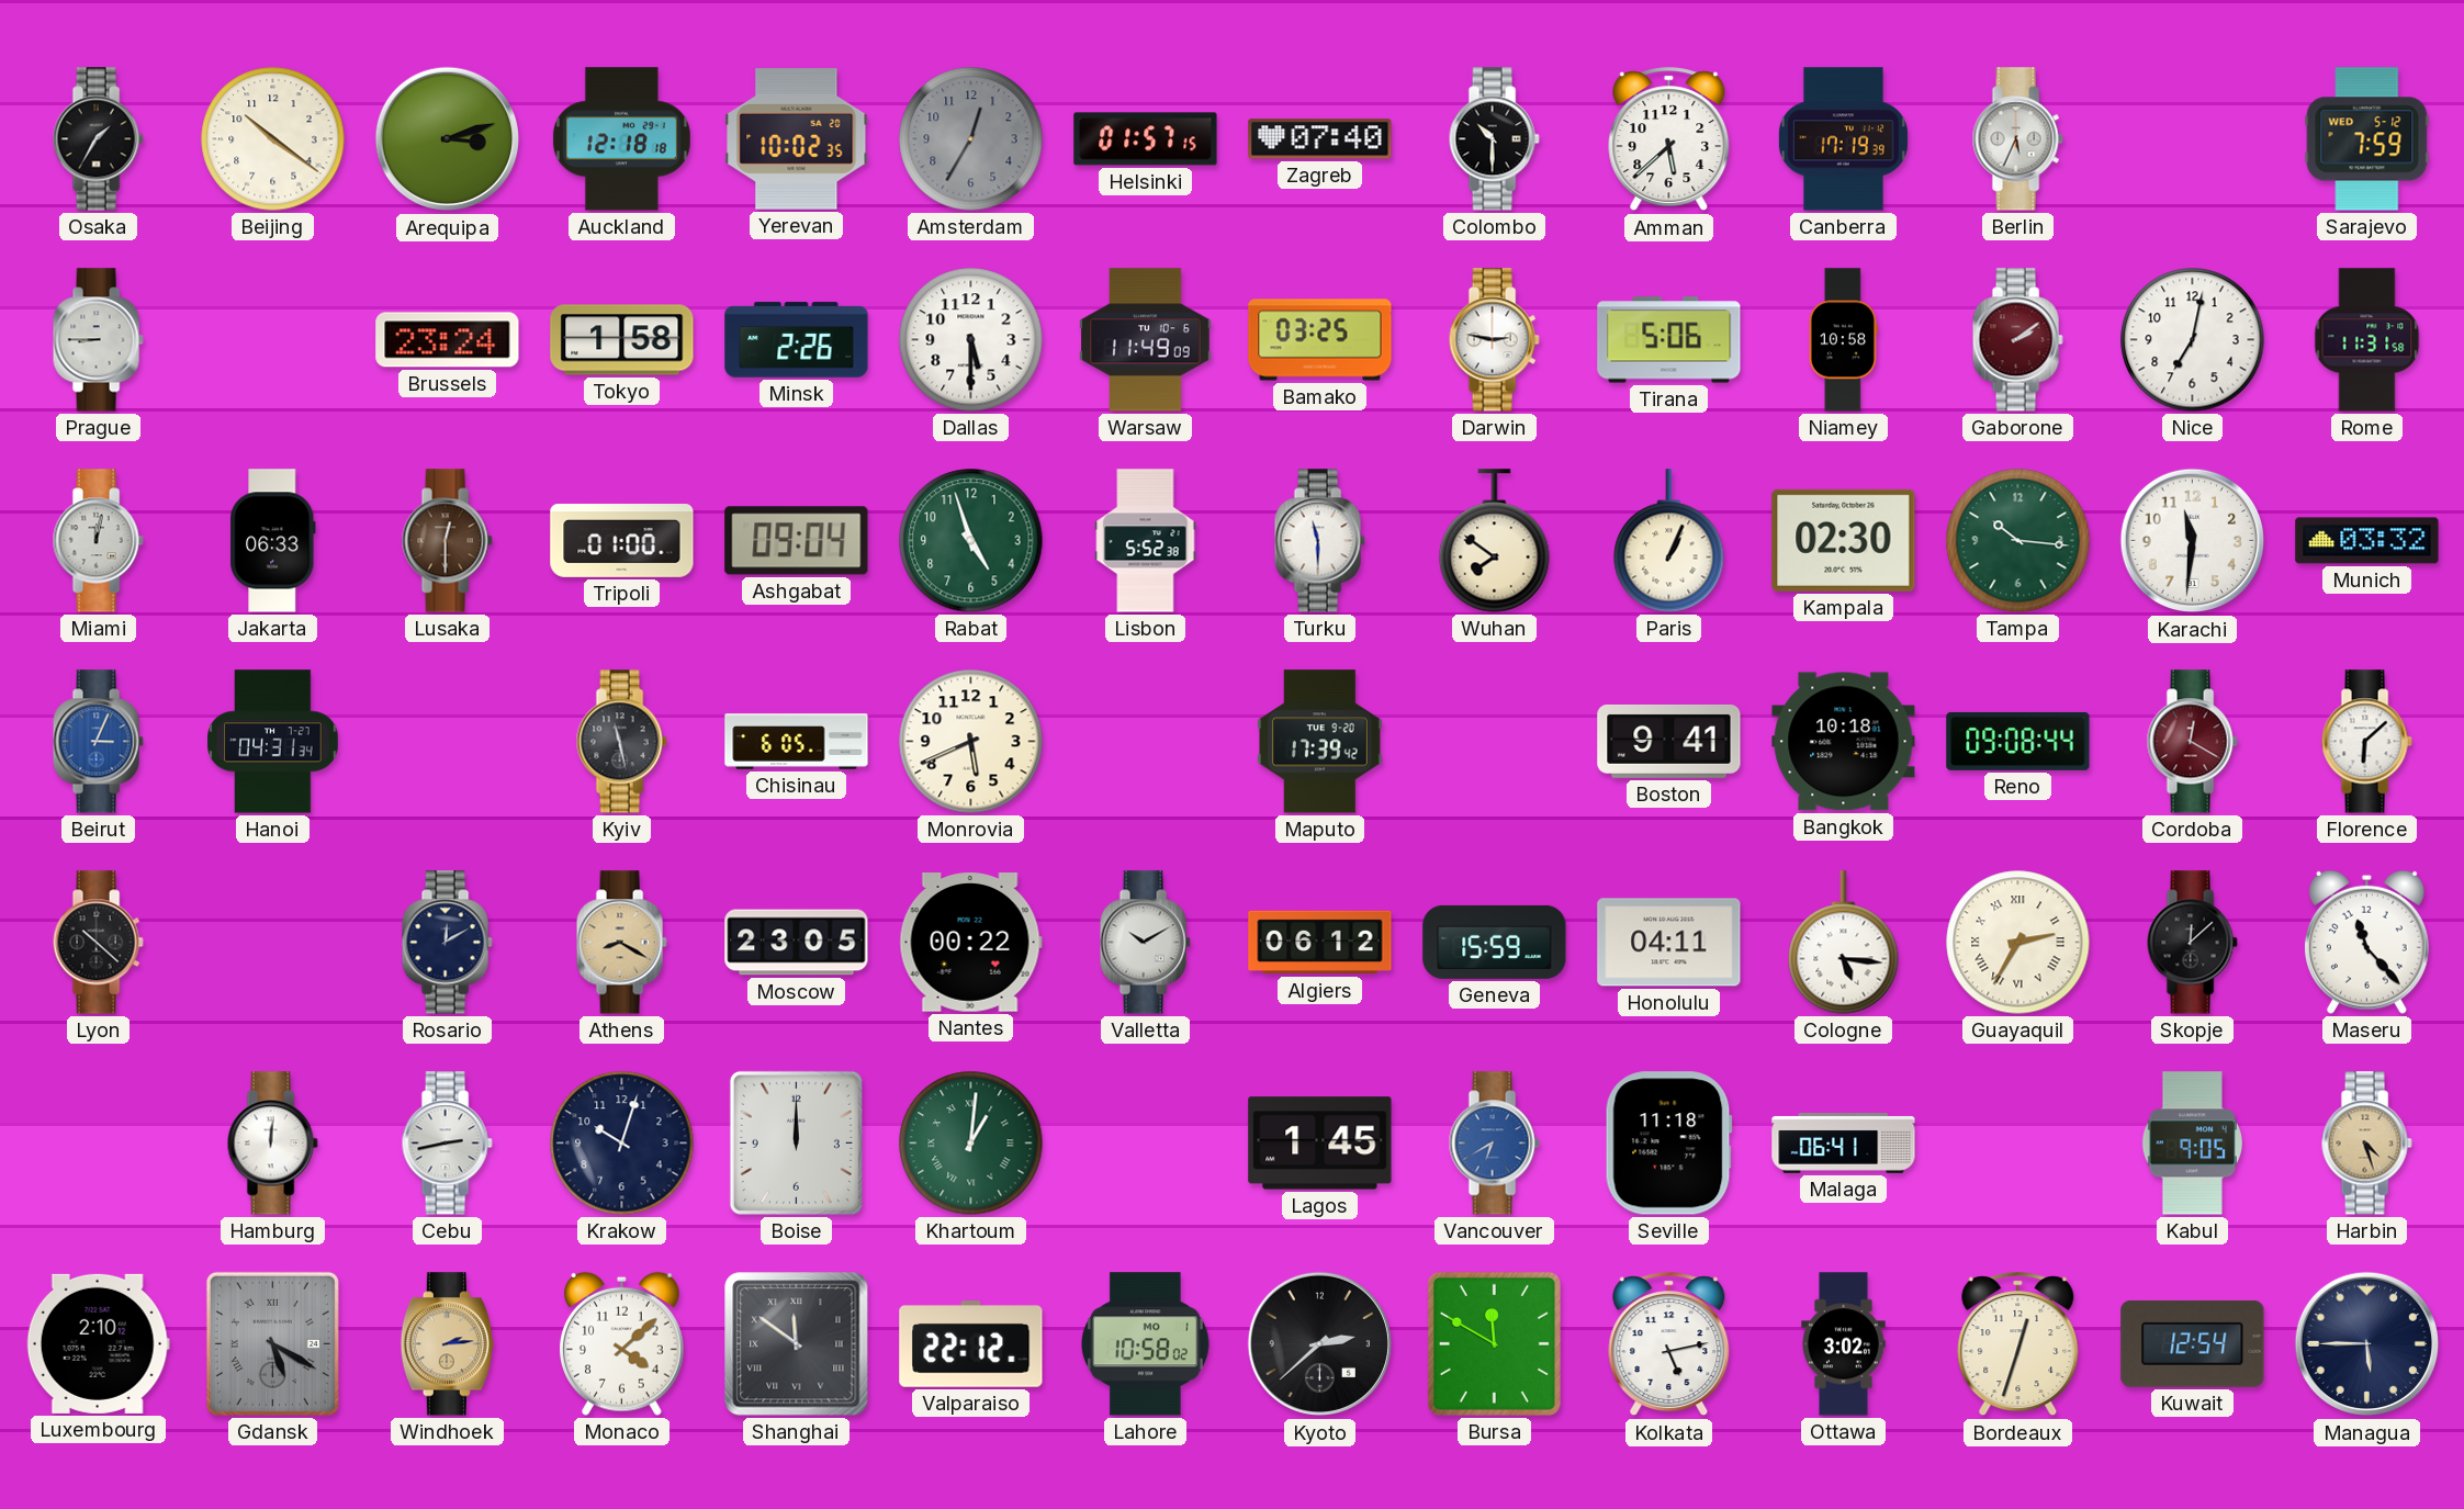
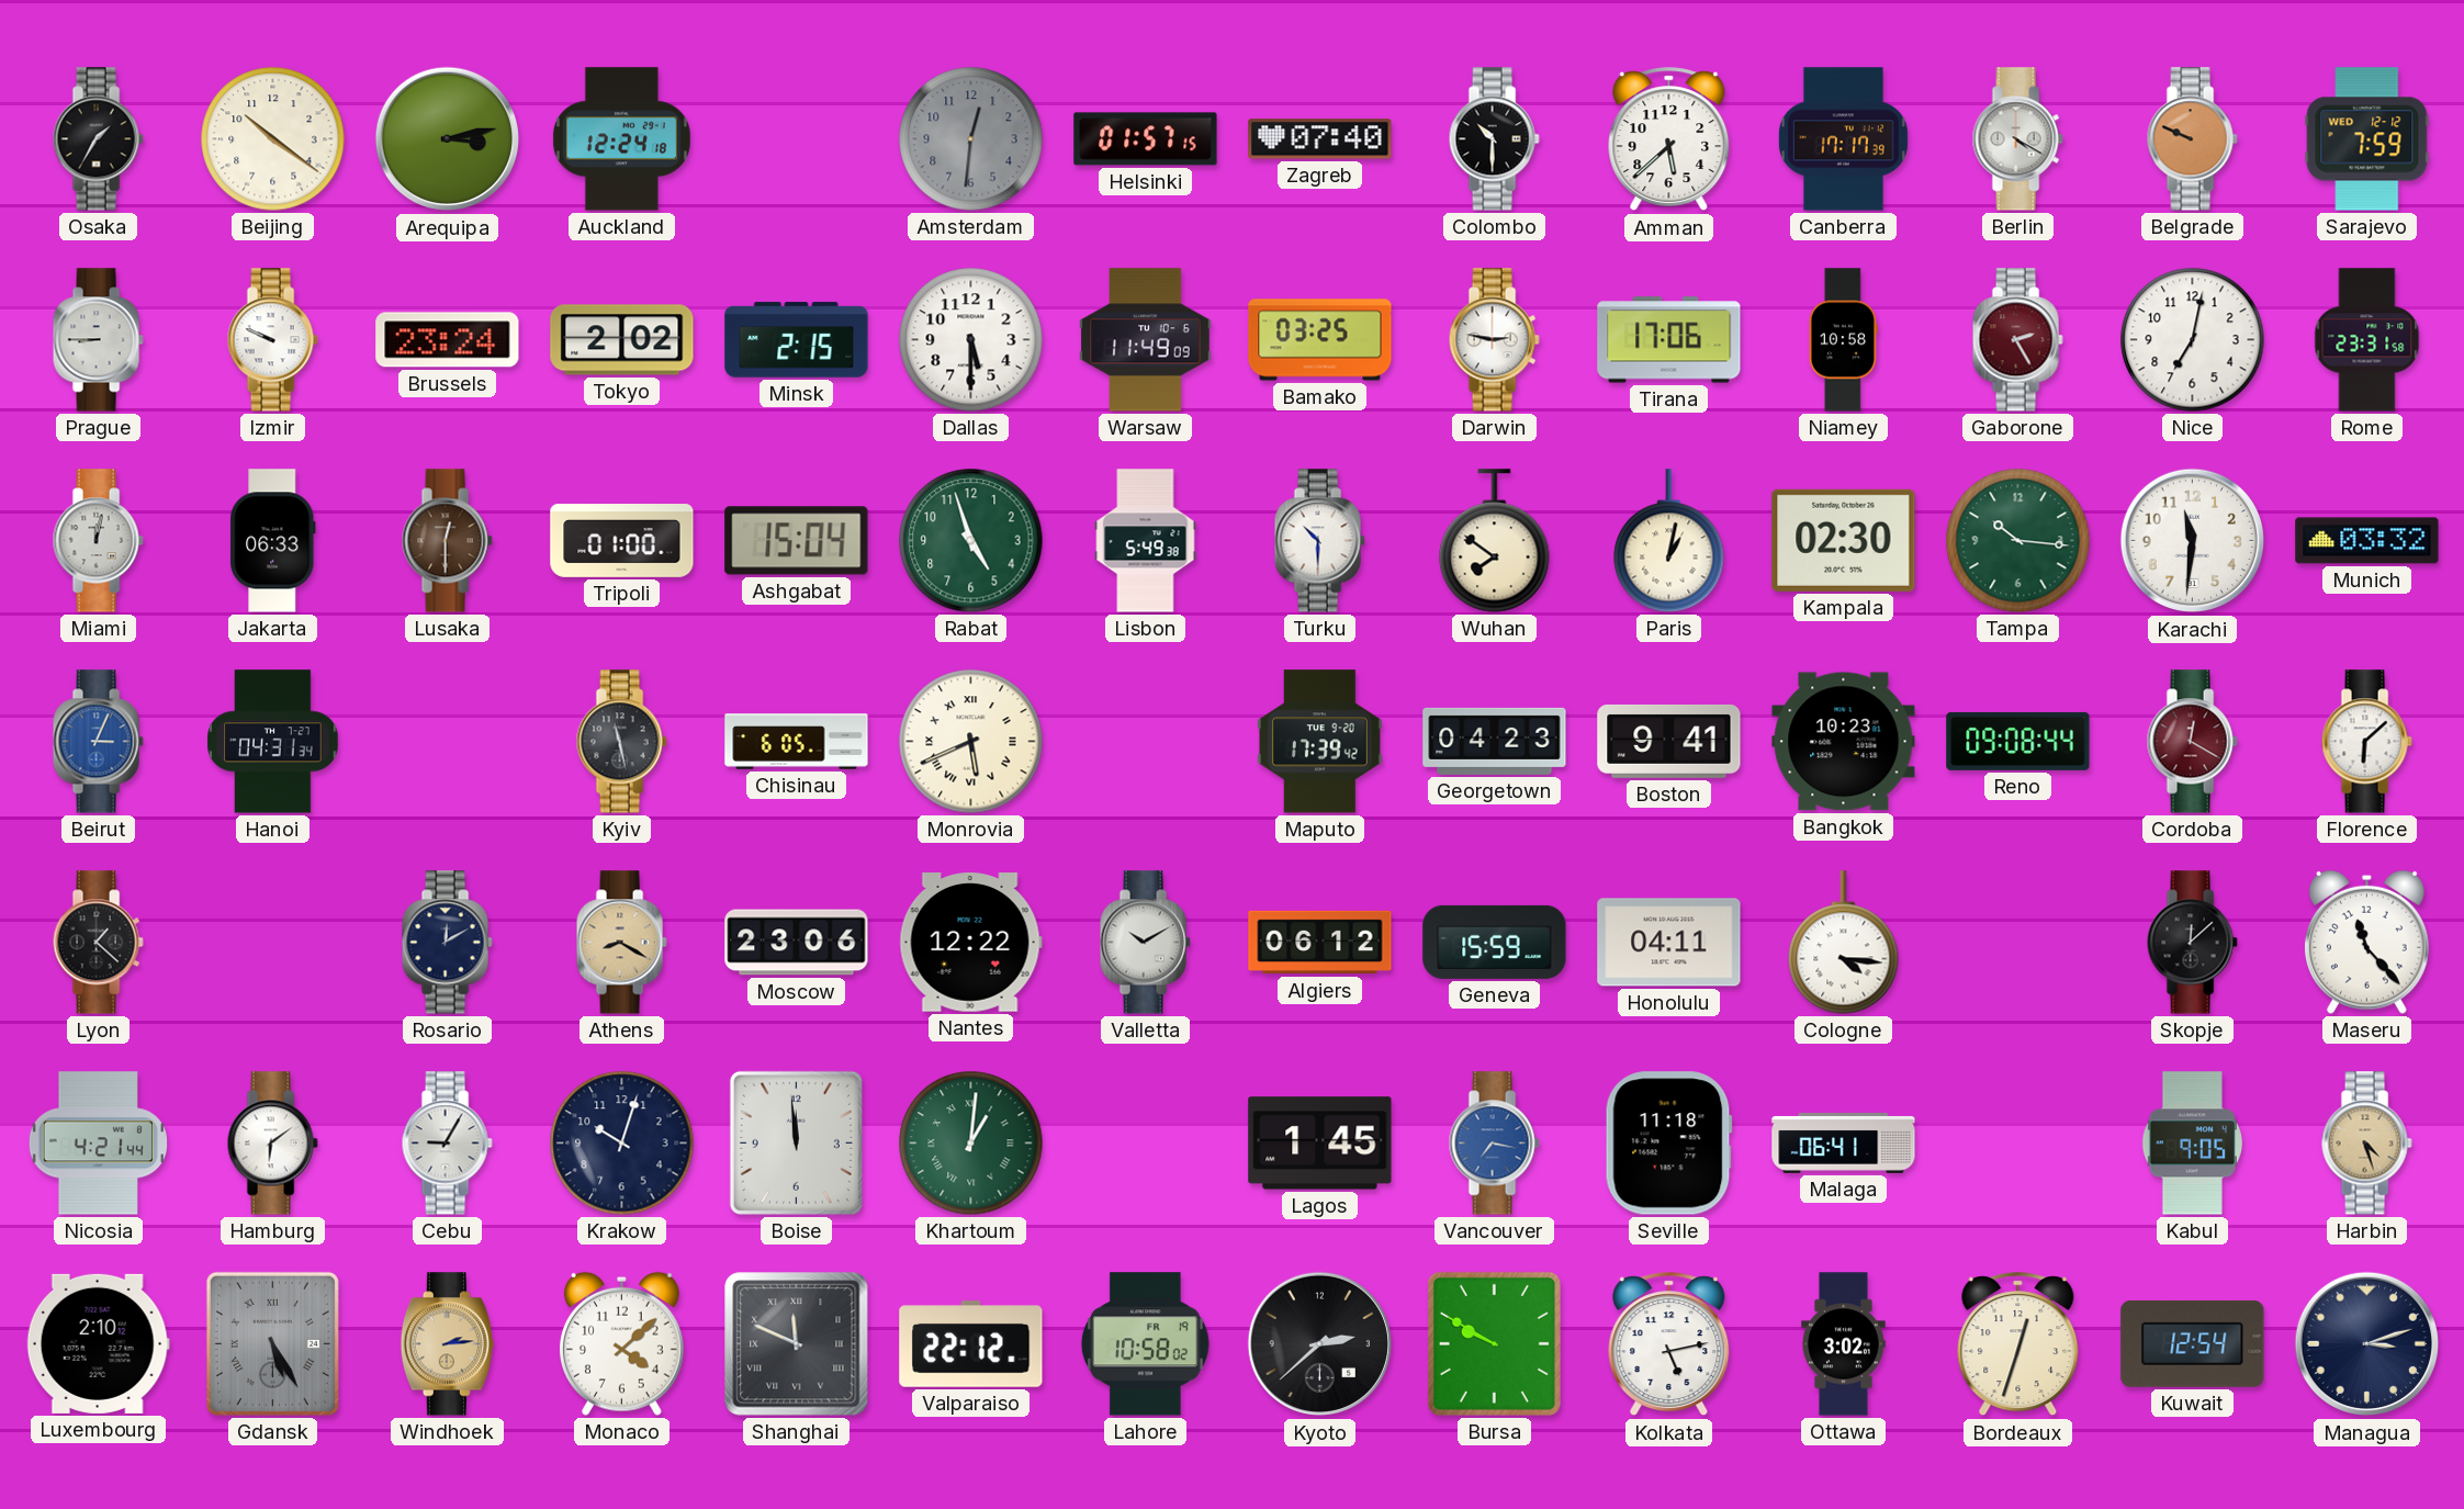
Arequipa: 3:12 -> 3:13 (447, 139)
Auckland: 12:18 -> 12:24 (621, 139)
Yerevan: 10:02 -> none (797, 139)
Amsterdam: 12:35 -> 12:31 (971, 139)
Canberra: 17:19 -> 17:17 (1843, 139)
Berlin: 5:34 -> 4:20 (2017, 139)
Belgrade: none -> 9:49 (2192, 139)
Sarajevo date: WED 5-12 -> WED 12-12 (2367, 139)
Izmir: none -> 9:49 (272, 340)
Tokyo: 1:58 -> 2:02 (622, 340)
Minsk: 2:26 -> 2:15 (797, 340)
Tirana: 5:06 -> 17:06 (1669, 340)
Gaborone: 2:09 -> 2:25 (2017, 340)
Rome: 11:31 -> 23:31 (2367, 340)
Ashgabat: 09:04 -> 15:04 (797, 541)
Lisbon: 5:52 -> 5:49 (1146, 541)
Turku: 11:30 -> 10:30 (1319, 541)
Paris: 1:04 -> 1:02 (1669, 541)
Monrovia numerals: Arabic -> Roman (971, 742)
Georgetown: none -> 04:23 (1495, 741)
Bangkok: 10:18 -> 10:23 (1844, 742)
Lyon: 10:22 -> 1:22 (98, 943)
Moscow: 23:05 -> 23:06 (797, 943)
Nantes: 00:22 -> 12:22 (970, 943)
Cologne: 5:16 -> 4:16 (1844, 943)
Guayaquil: 2:35 -> none (2018, 943)
Nicosia: none -> 4:21 (98, 1144)
Hamburg: 12:01 -> 6:09 (272, 1144)
Cebu: 2:43 -> 9:05 (447, 1144)
Boise: 12:00 -> 11:59 (796, 1142)
Vancouver: 6:40 -> 7:17 (1494, 1144)
Gdansk: 5:20 -> 5:25 (272, 1343)
Shanghai: 11:51 -> 11:49 (797, 1344)
Lahore date: MO 1 -> FR 19 (1145, 1344)
Bursa: 11:50 -> 9:50 (1494, 1343)
Managua: 5:45 -> 3:12 (2366, 1344)
